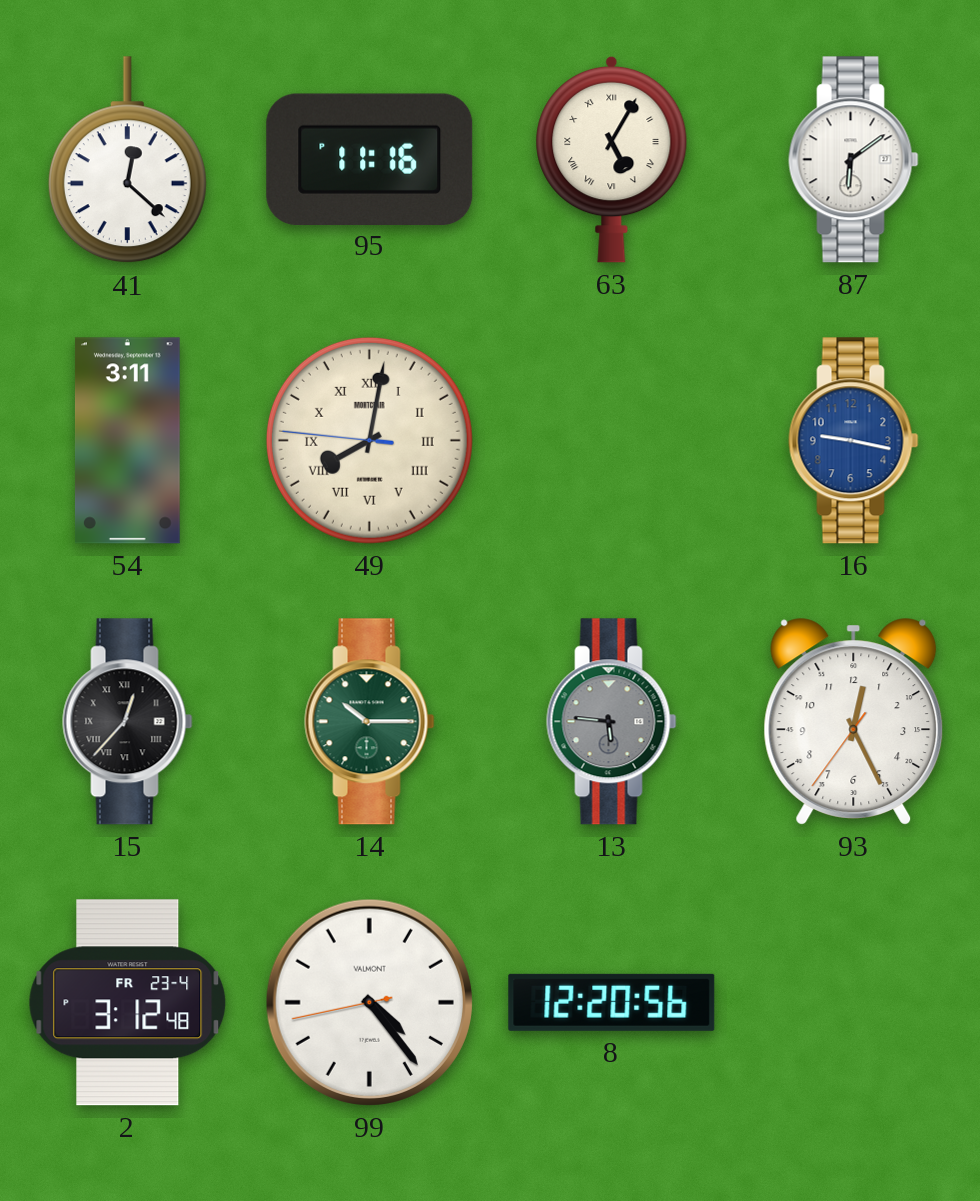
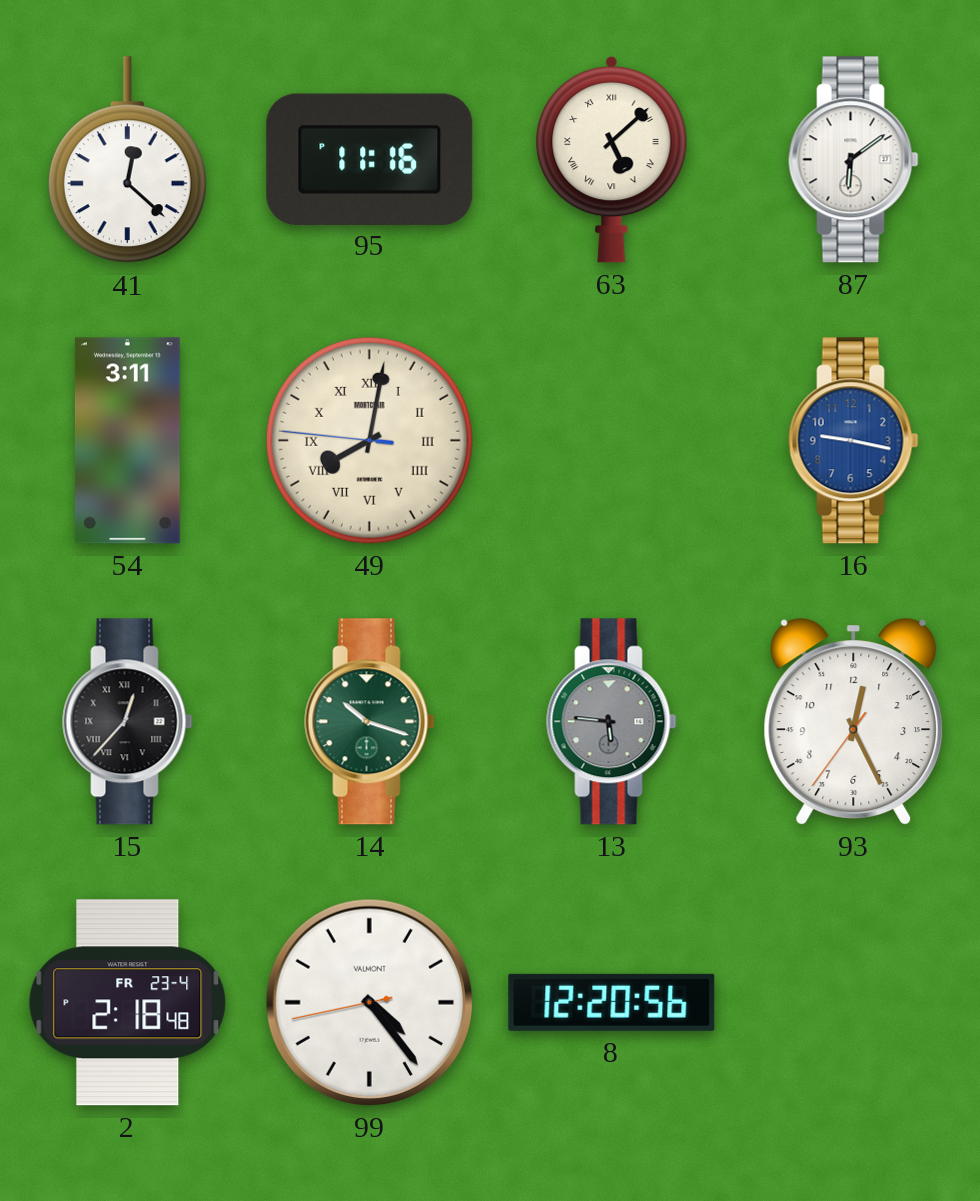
63: 5:05 -> 5:08 (612, 159)
14: 10:15 -> 10:18 (370, 722)
2: 3:12 -> 2:18 (128, 1003)
